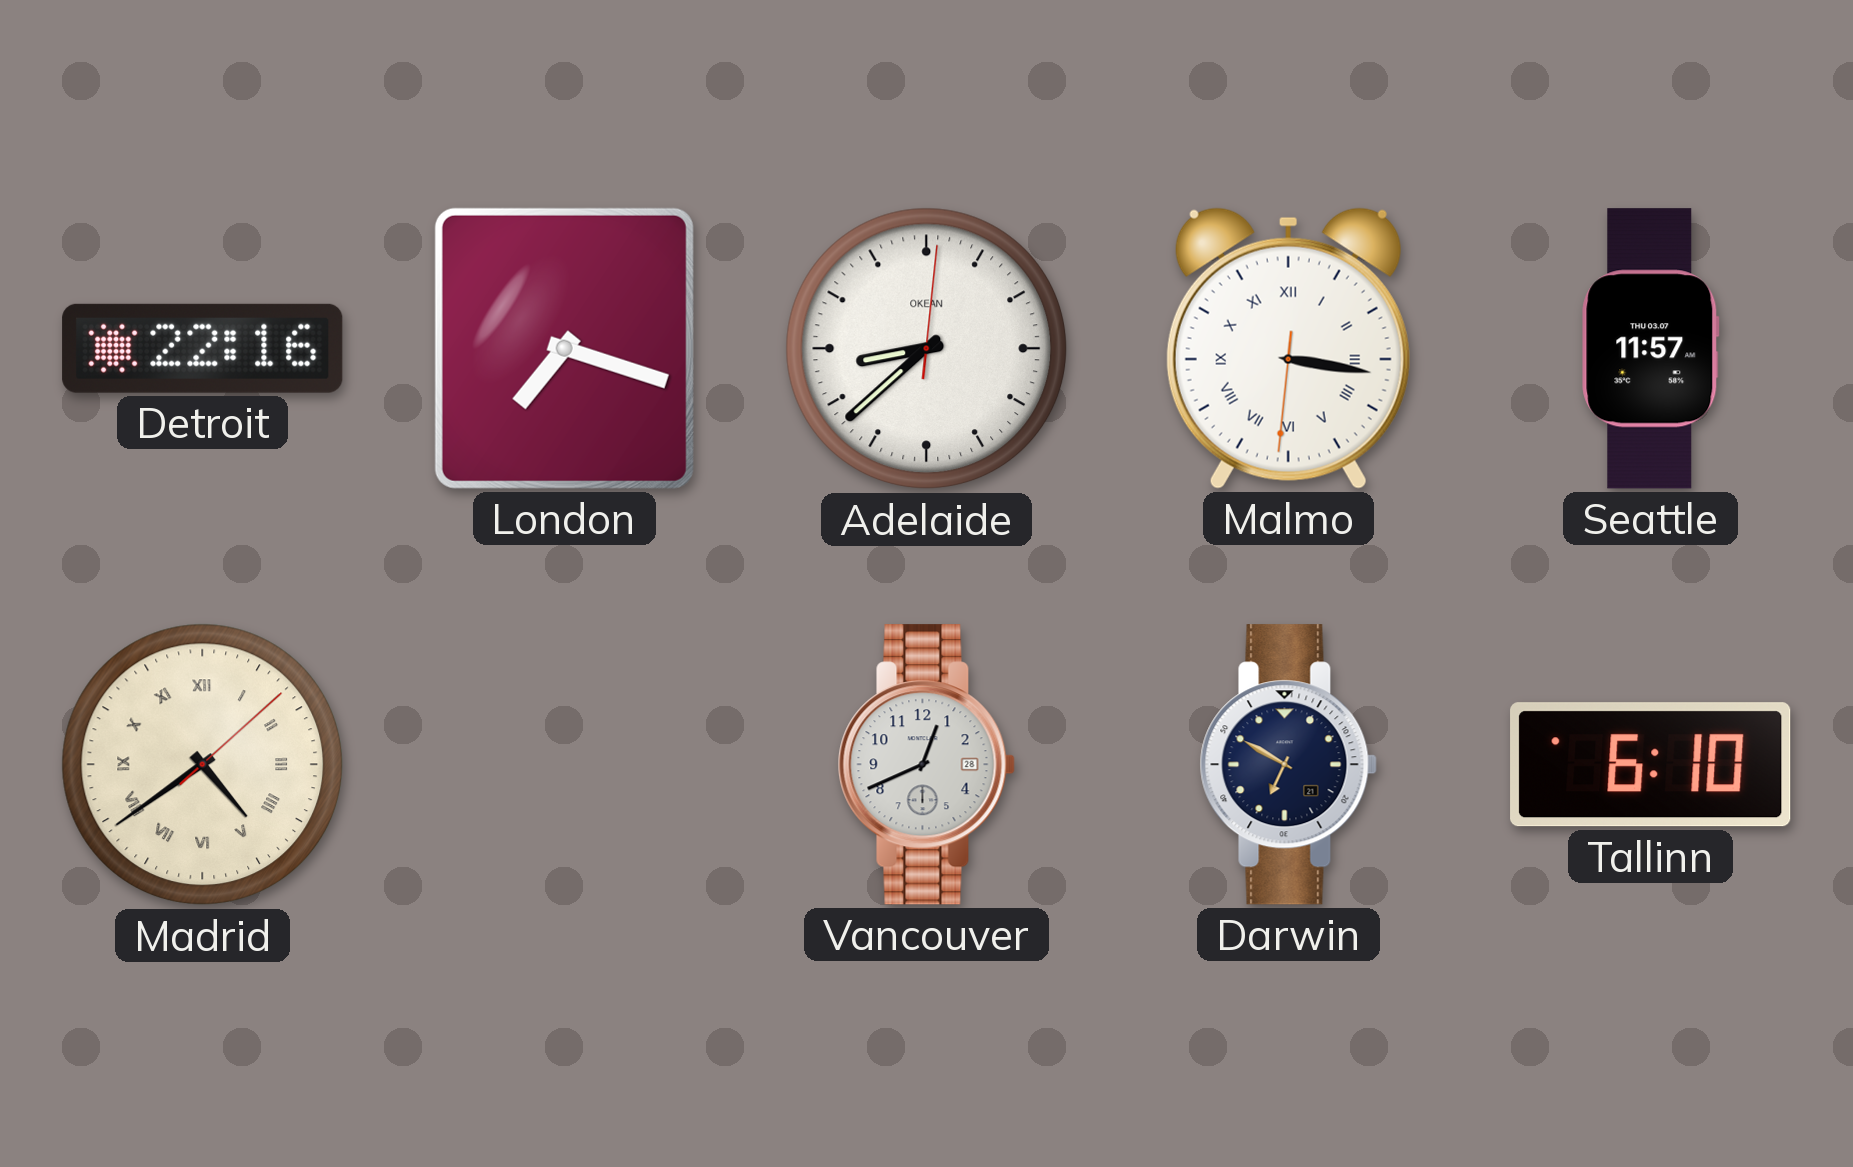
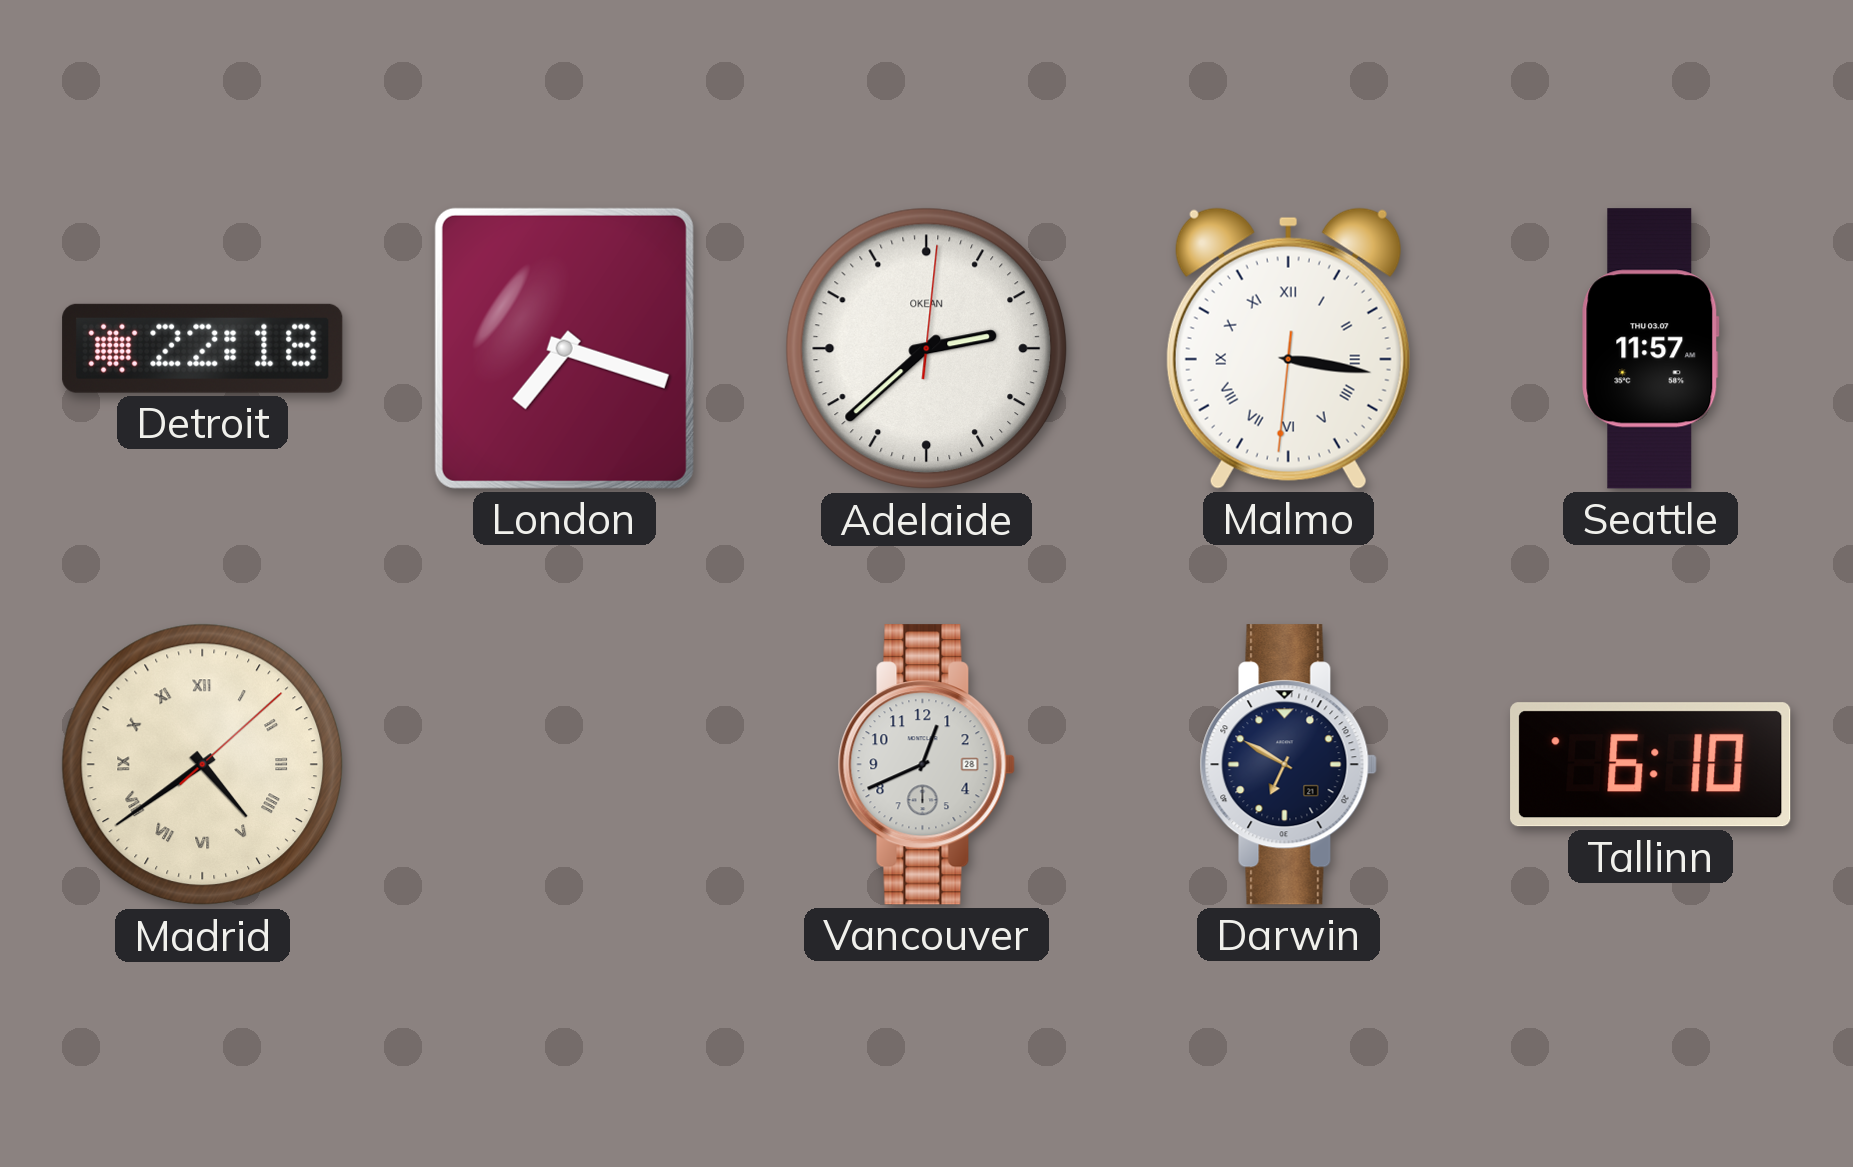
Detroit: 22:16 -> 22:18 (203, 348)
Adelaide: 8:38 -> 2:38 (927, 349)
